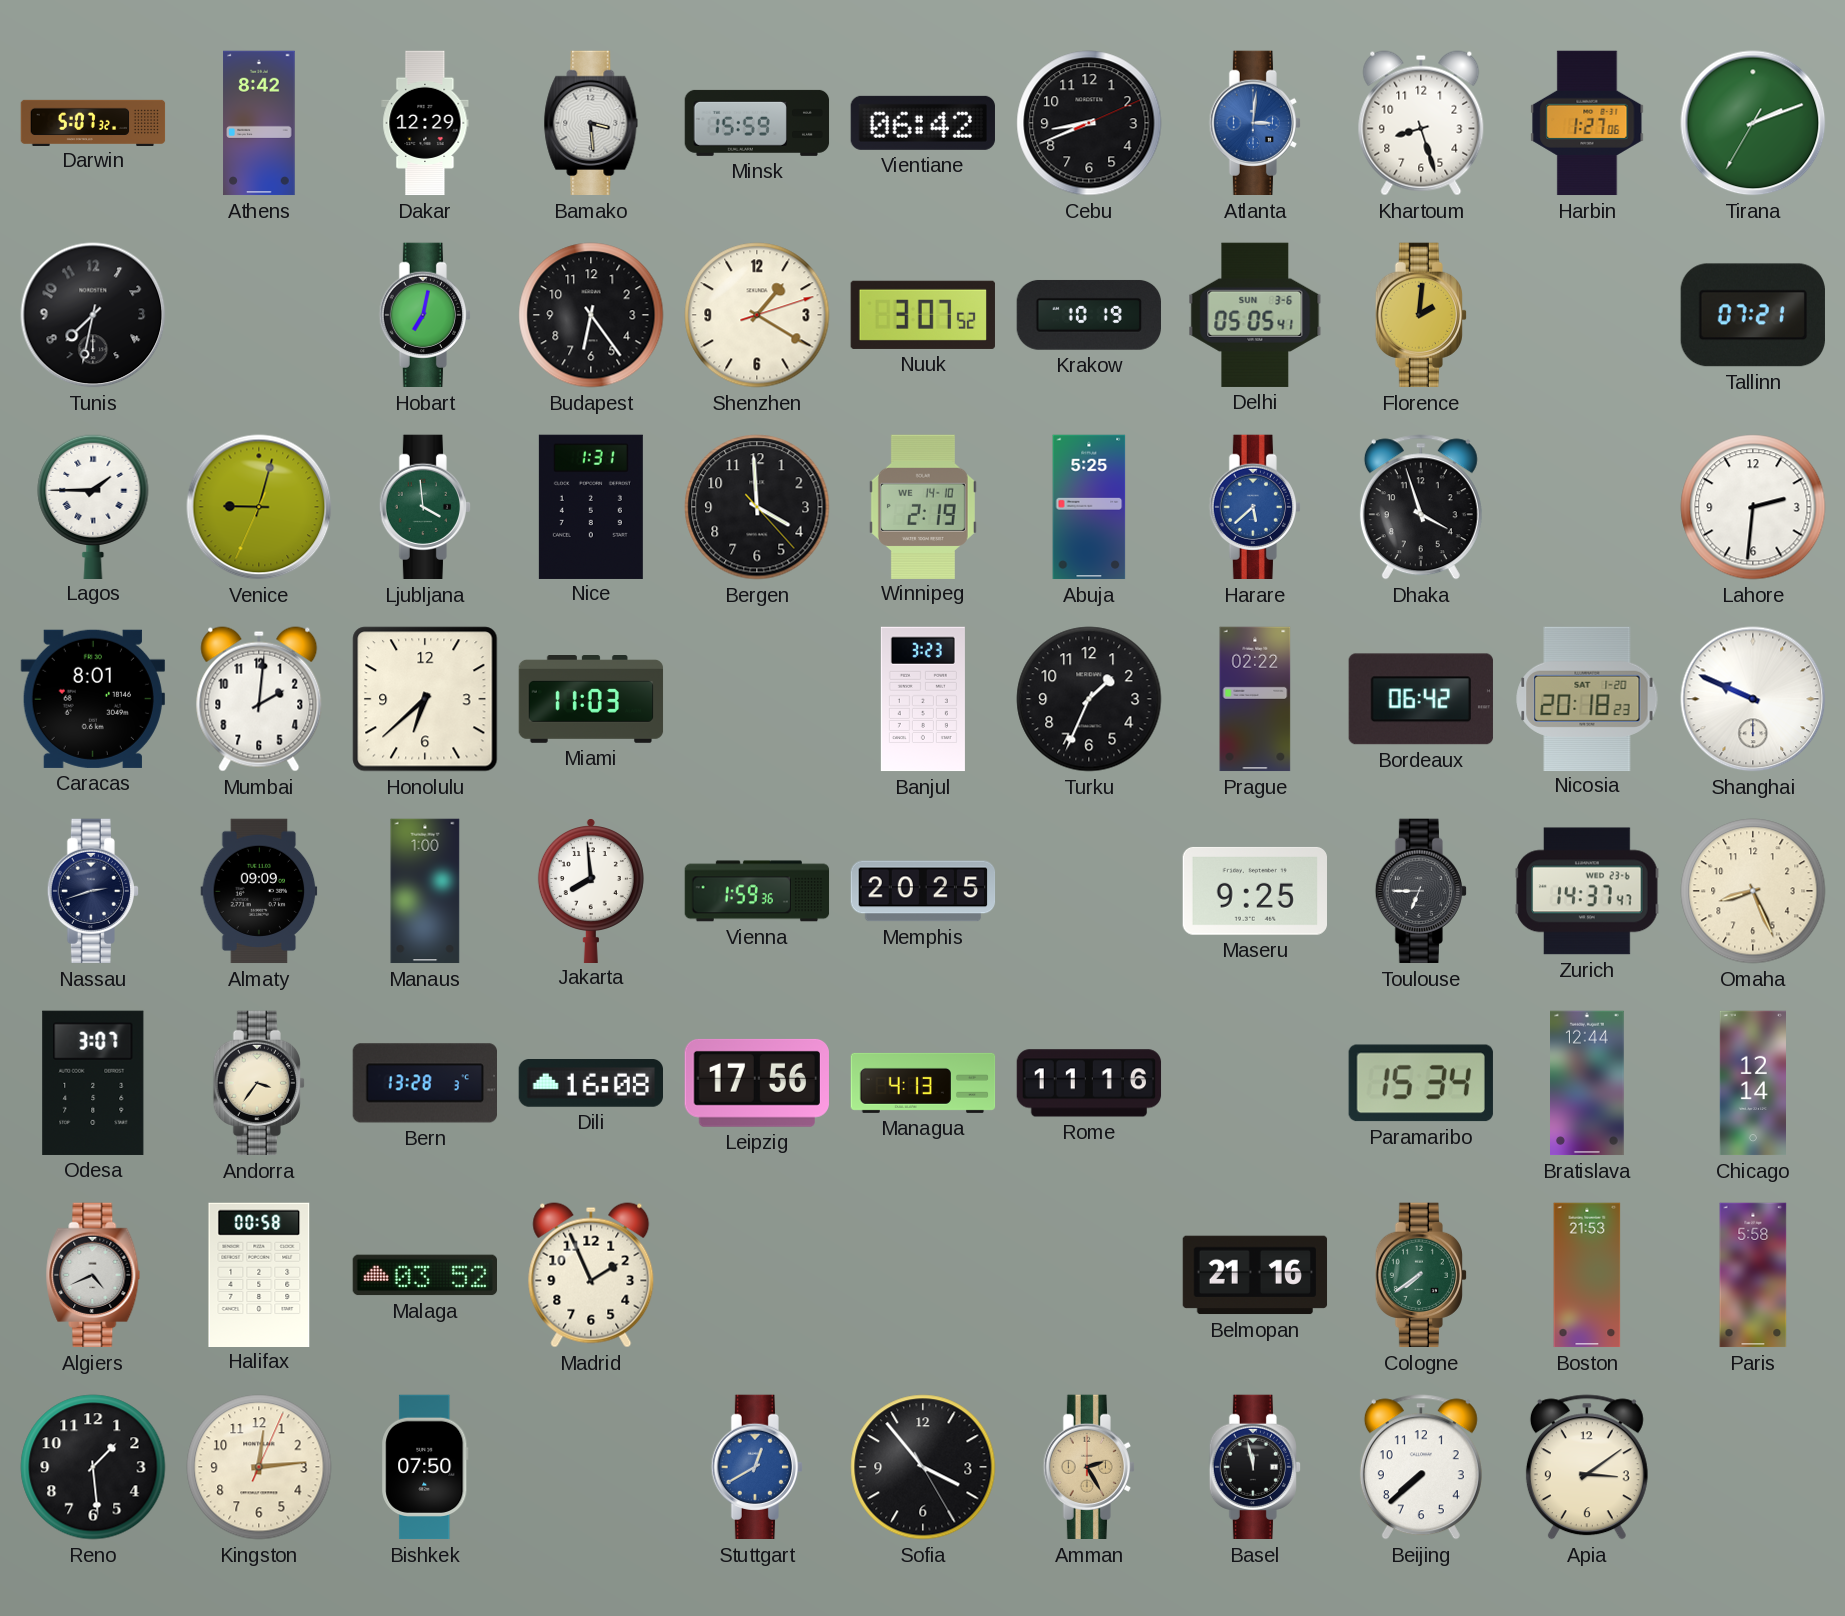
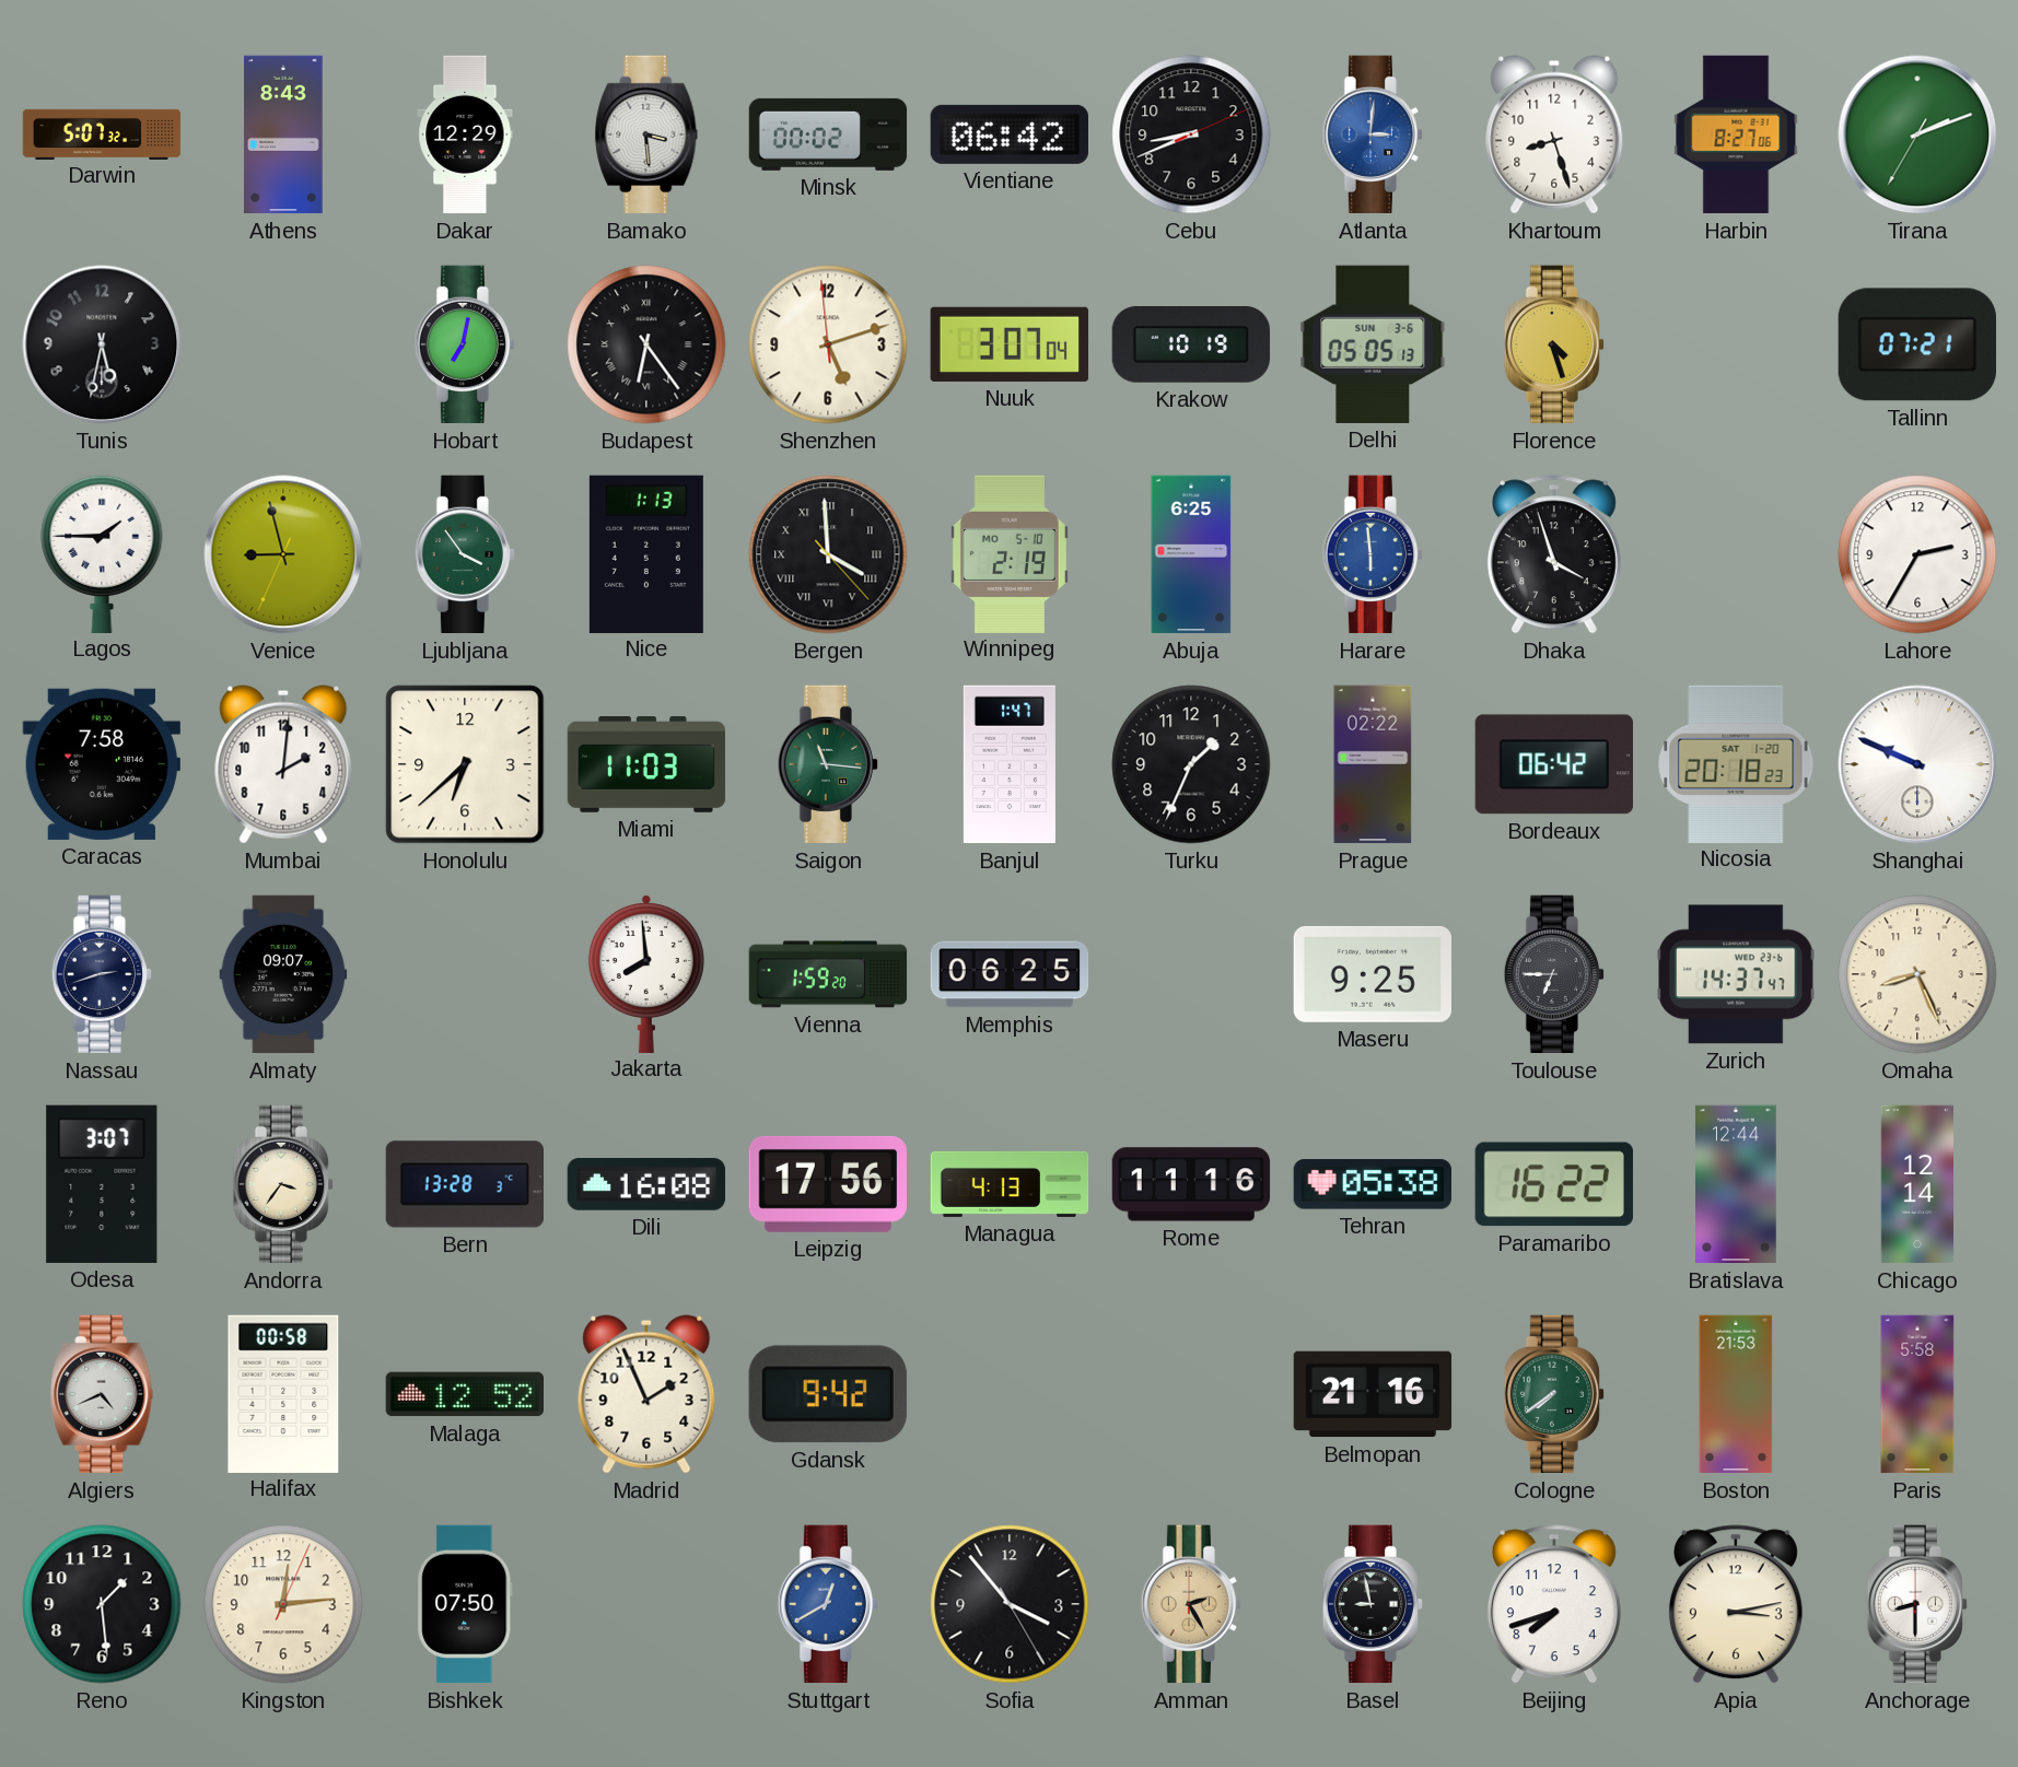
Athens: 8:42 -> 8:43 (283, 134)
Minsk: 15:59 -> 00:02 (828, 134)
Harbin: 1:27 -> 8:27 (1736, 134)
Tunis: 7:32 -> 5:32 (102, 344)
Budapest numerals: Arabic -> Roman (646, 344)
Shenzhen: 1:20 -> 5:11 (828, 344)
Nuuk: 3:07:52 -> 3:07:04 (1010, 344)
Delhi: 05:05:41 -> 05:05:13 (1373, 344)
Florence: 2:01 -> 4:27 (1553, 344)
Venice: 9:02 -> 8:57 (283, 554)
Ljubljana: 3:59 -> 3:54 (464, 554)
Nice: 1:31 -> 1:13 (646, 553)
Bergen numerals: Arabic -> Roman (828, 554)
Winnipeg date: WE 14-10 -> MO 5-10 (1010, 553)
Abuja: 5:25 -> 6:25 (1191, 554)
Harare: 5:38 -> 5:59 (1372, 554)
Lahore: 2:31 -> 2:35 (1917, 554)
Caracas: 8:01 -> 7:58 (102, 764)
Saigon: none -> 11:16 (827, 764)
Banjul: 3:23 -> 1:47 (1010, 764)
Almaty: 09:09 -> 09:07 (283, 974)
Manaus: 1:00 -> none (425, 891)
Vienna: 1:59:36 -> 1:59:20 (828, 974)
Memphis: 20:25 -> 06:25 (1010, 974)
Tehran: none -> 05:38 (1373, 1184)
Paramaribo: 15:34 -> 16:22 (1554, 1184)
Malaga: 03:52 -> 12:52 (465, 1394)
Gdansk: none -> 9:42 (828, 1394)
Basel: 11:58 -> 8:58 (1372, 1604)
Beijing: 7:38 -> 7:42 (1554, 1604)
Apia: 3:09 -> 3:13 (1736, 1604)
Anchorage: none -> 8:30 (1916, 1604)
